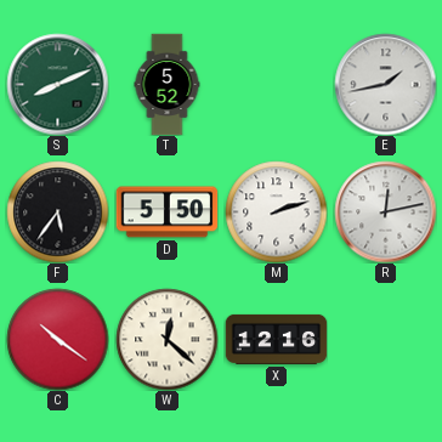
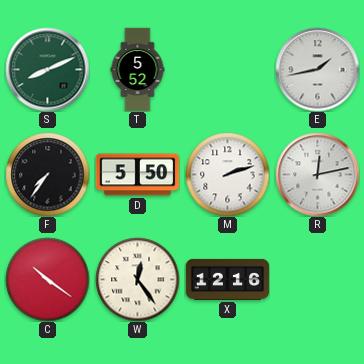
F: 5:36 -> 7:36 (47, 174)
W: 12:22 -> 12:24 (137, 279)
